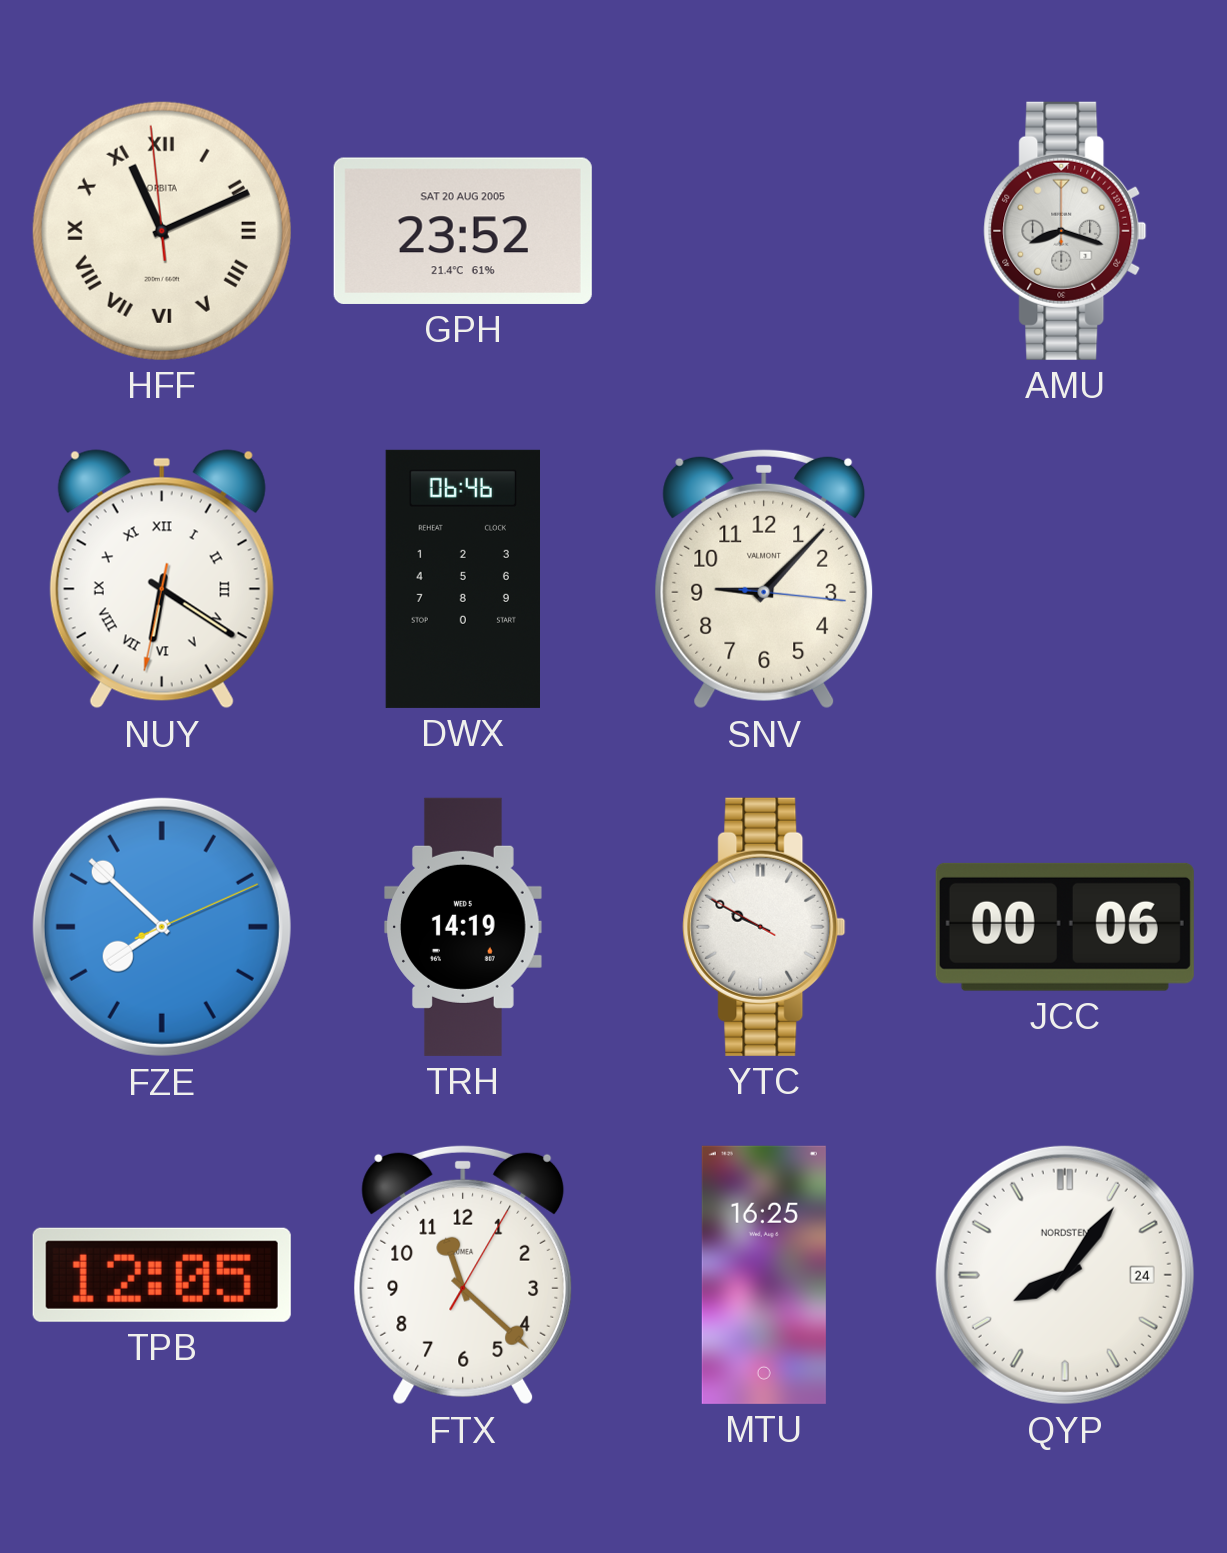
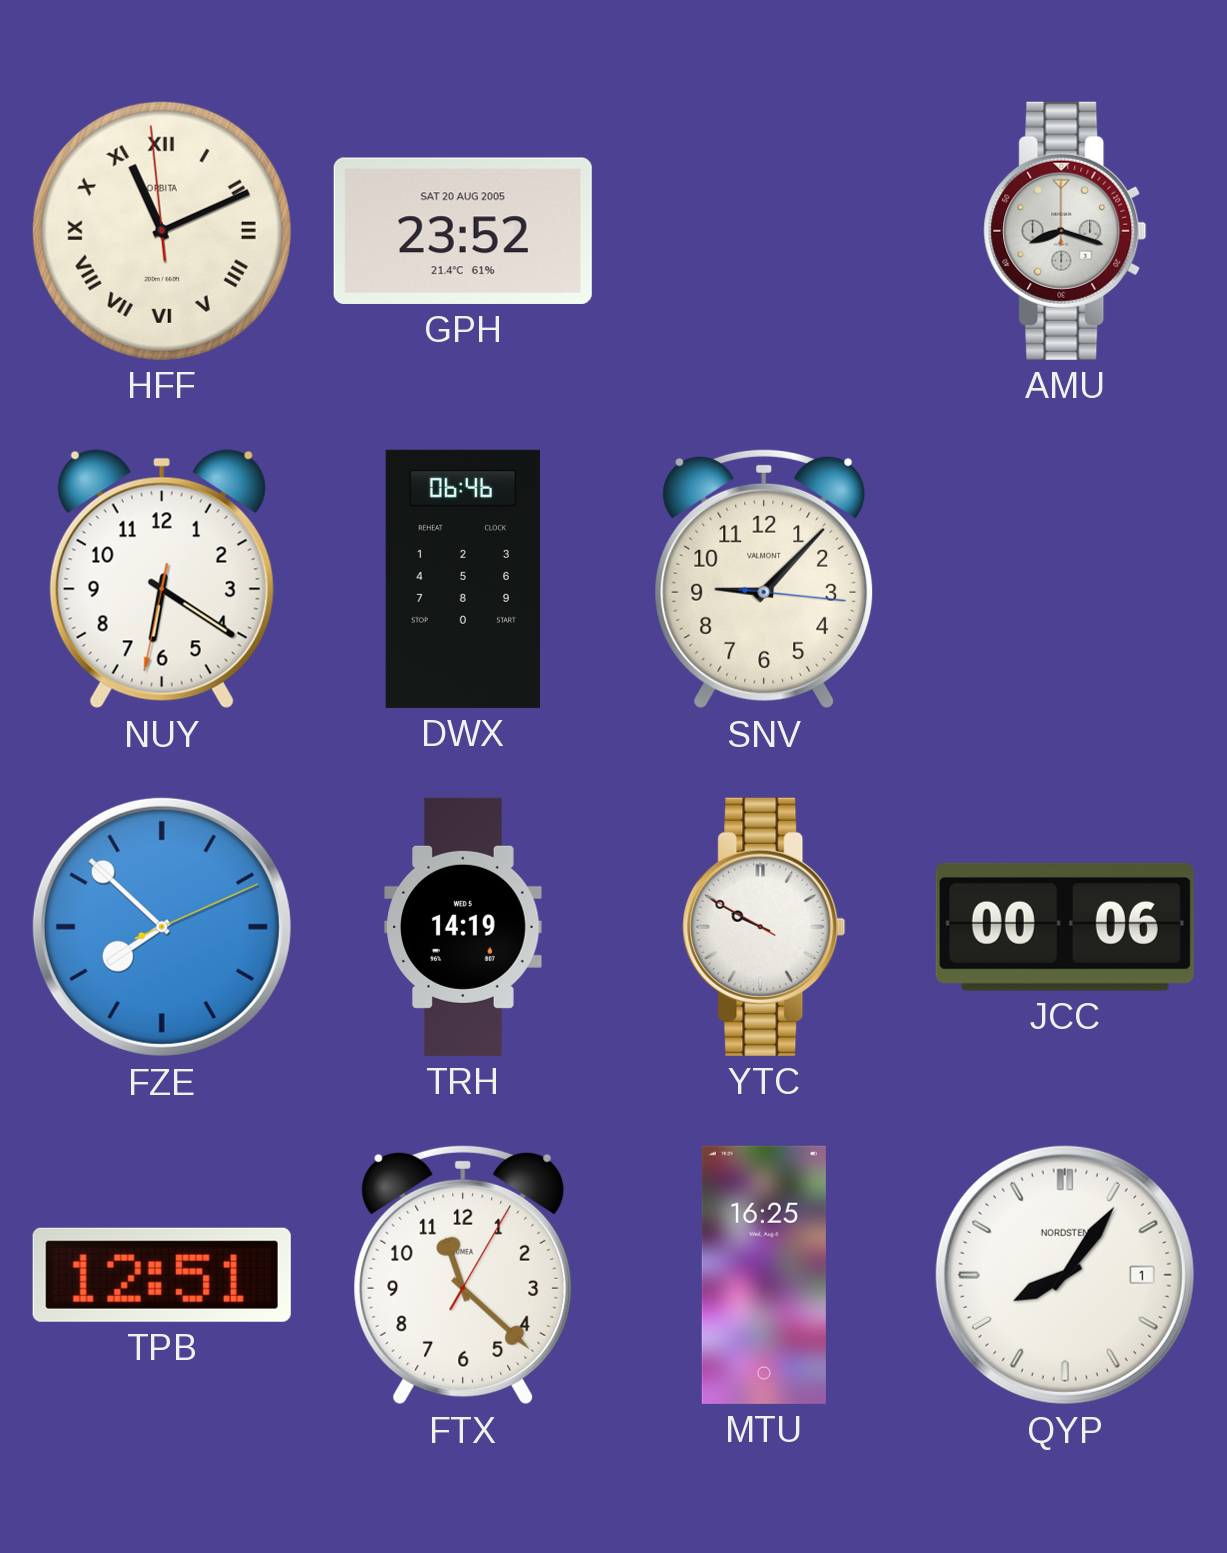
NUY numerals: Roman -> Arabic (162, 579)
TPB: 12:05 -> 12:51 (162, 1275)
QYP date: 24 -> 1 (1065, 1275)
